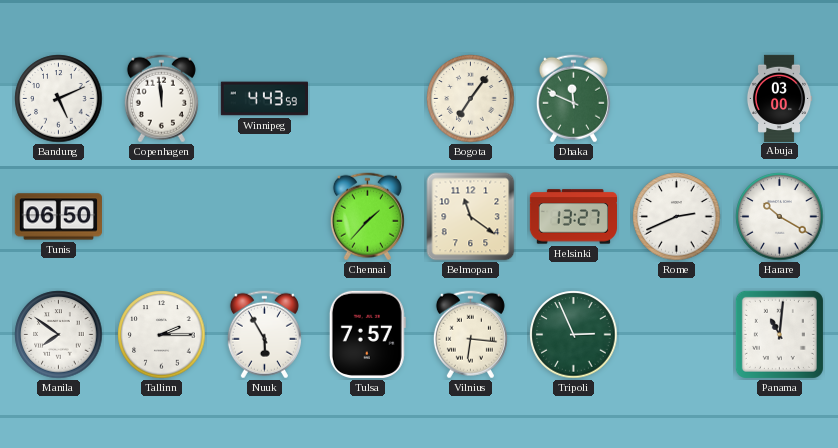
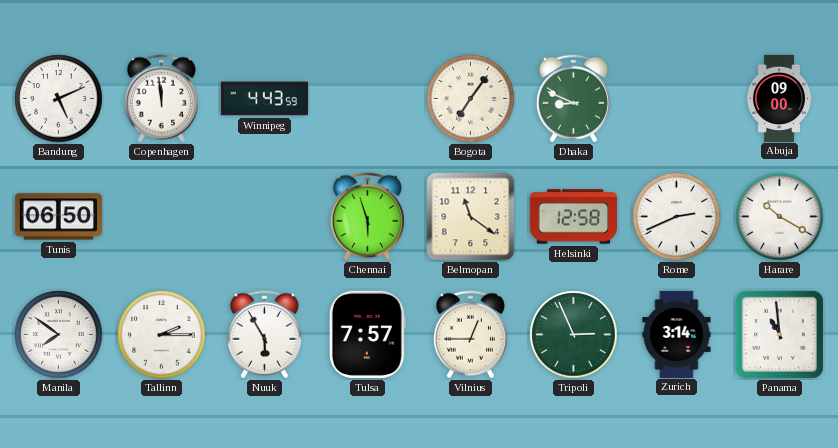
Dhaka: 11:49 -> 8:49 (573, 99)
Abuja: 03:00 -> 09:00 (779, 98)
Chennai: 1:37 -> 5:57 (367, 217)
Helsinki: 13:27 -> 12:58 (573, 217)
Vilnius: 6:16 -> 12:45 (470, 335)
Zurich: none -> 3:14 (677, 334)
Panama: 11:01 -> 10:59 (779, 334)
